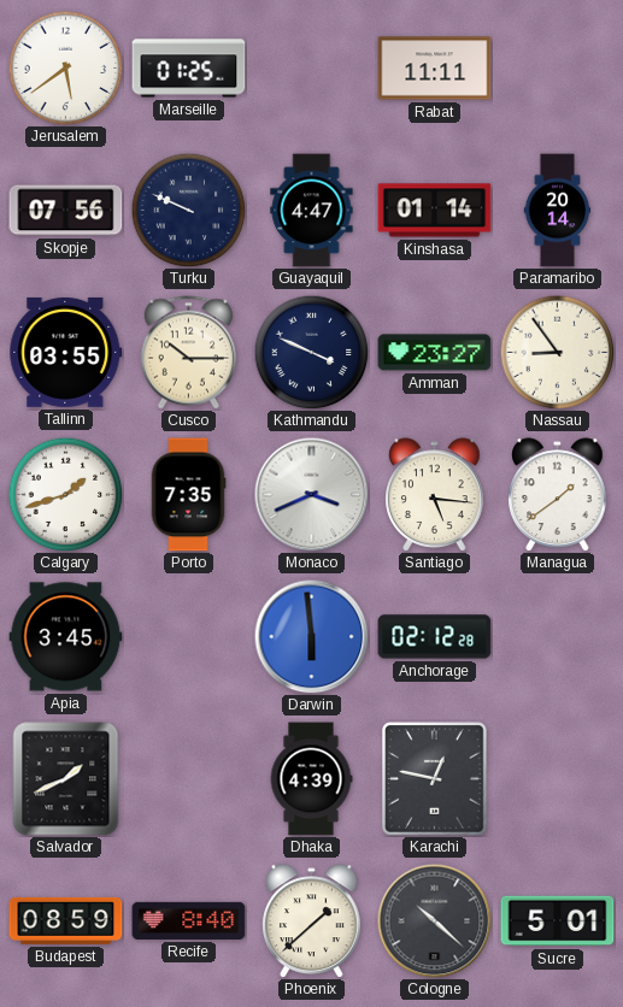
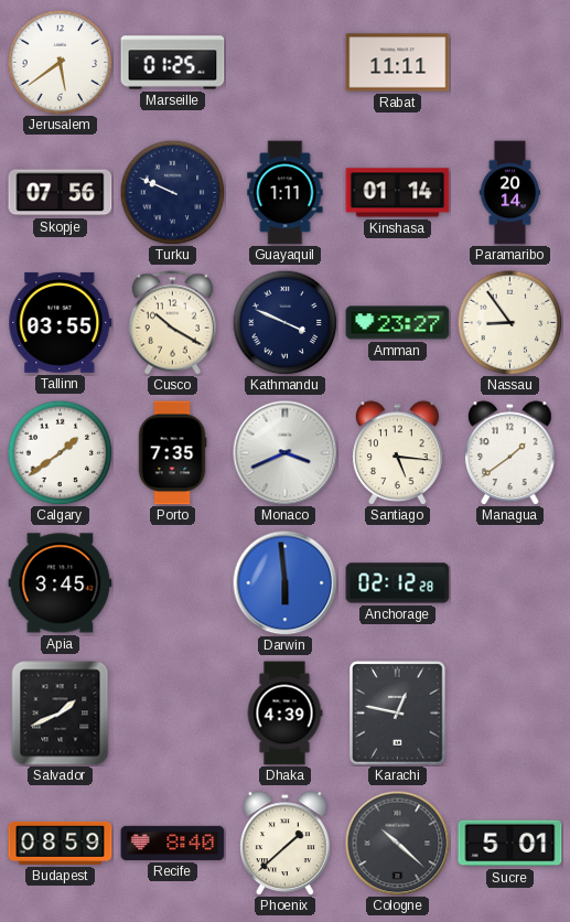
Guayaquil: 4:47 -> 1:11 (286, 193)
Cusco: 10:15 -> 10:20 (172, 323)
Calgary: 1:42 -> 1:39 (60, 452)
